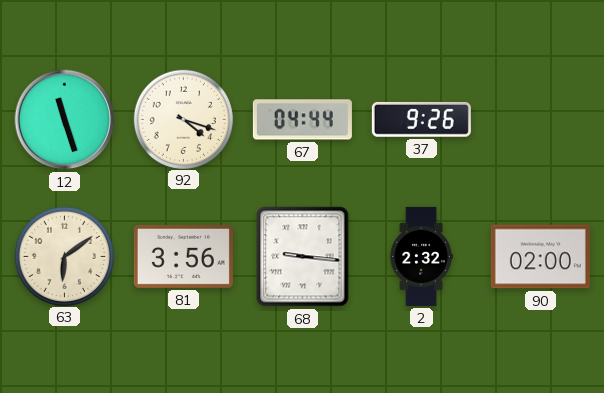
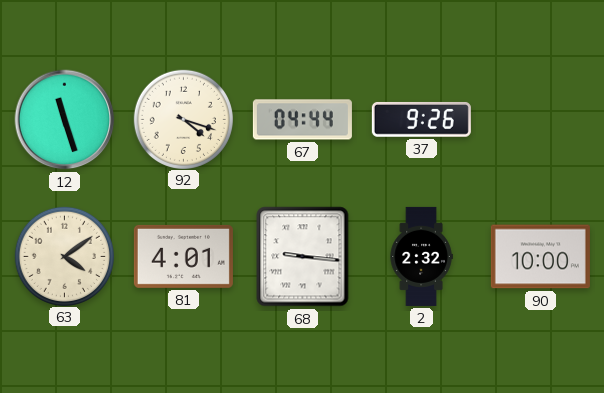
63: 6:09 -> 4:09 (64, 256)
81: 3:56 -> 4:01 (183, 256)
90: 02:00 -> 10:00 (540, 257)
